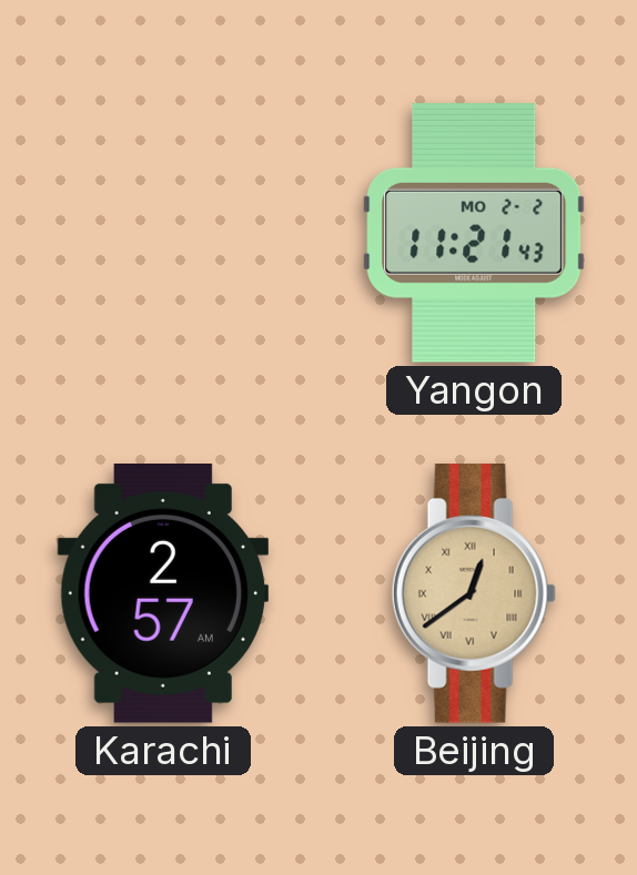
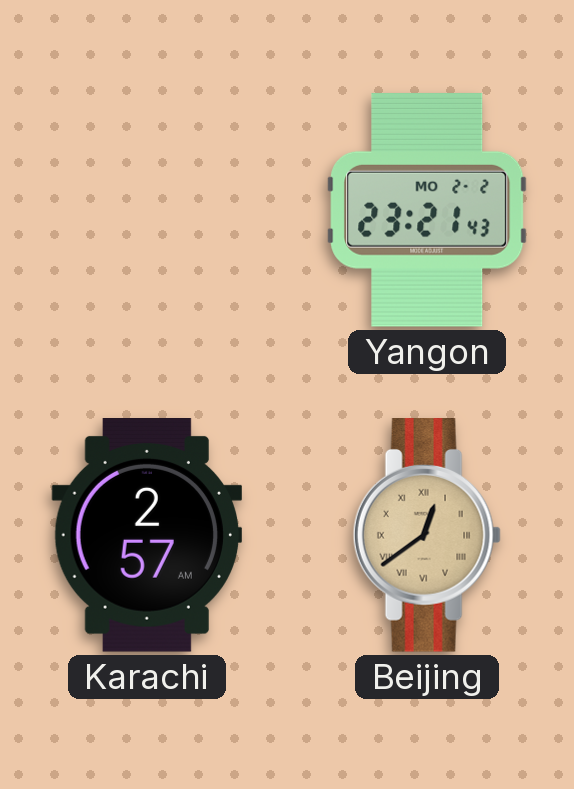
Yangon: 11:21 -> 23:21 (427, 210)
